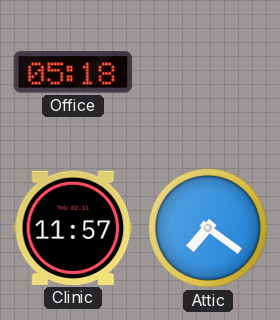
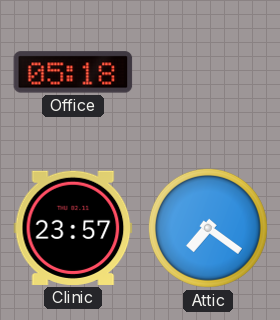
Clinic: 11:57 -> 23:57 (73, 228)
